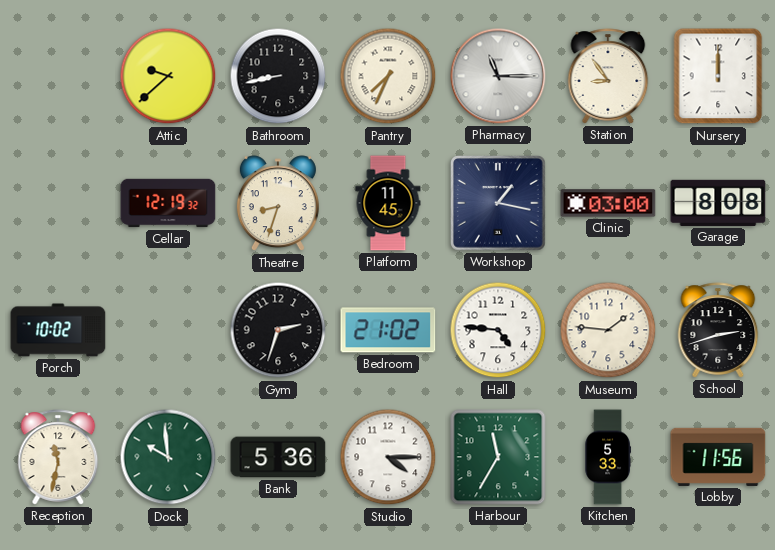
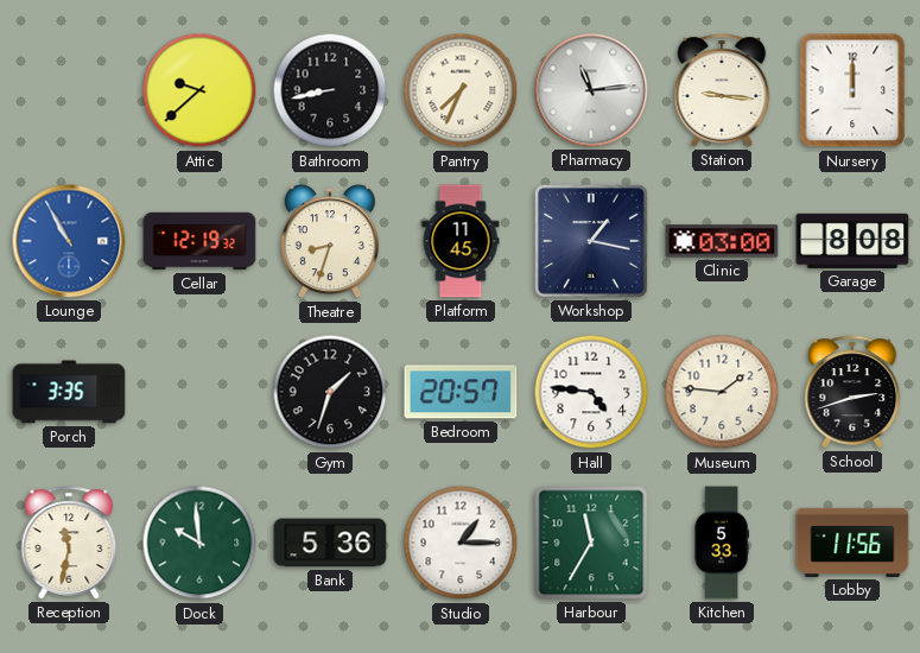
Pharmacy: 11:15 -> 11:14 (591, 90)
Station: 8:54 -> 9:16 (722, 90)
Lounge: none -> 10:55 (69, 241)
Porch: 10:02 -> 3:35 (69, 392)
Gym: 2:33 -> 1:33 (330, 392)
Bedroom: 21:02 -> 20:57 (461, 392)
Studio: 4:15 -> 1:15 (461, 543)
